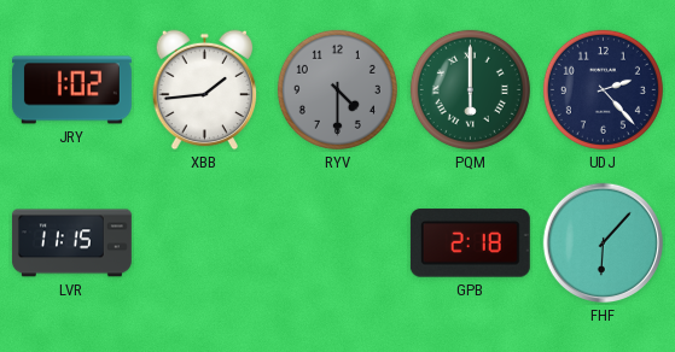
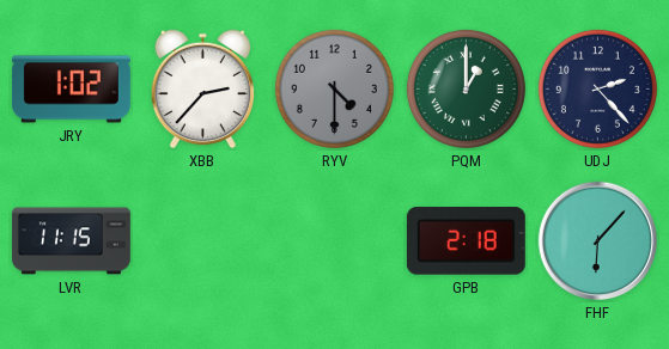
XBB: 1:44 -> 2:37 (203, 90)
PQM: 6:00 -> 1:00 (466, 88)
